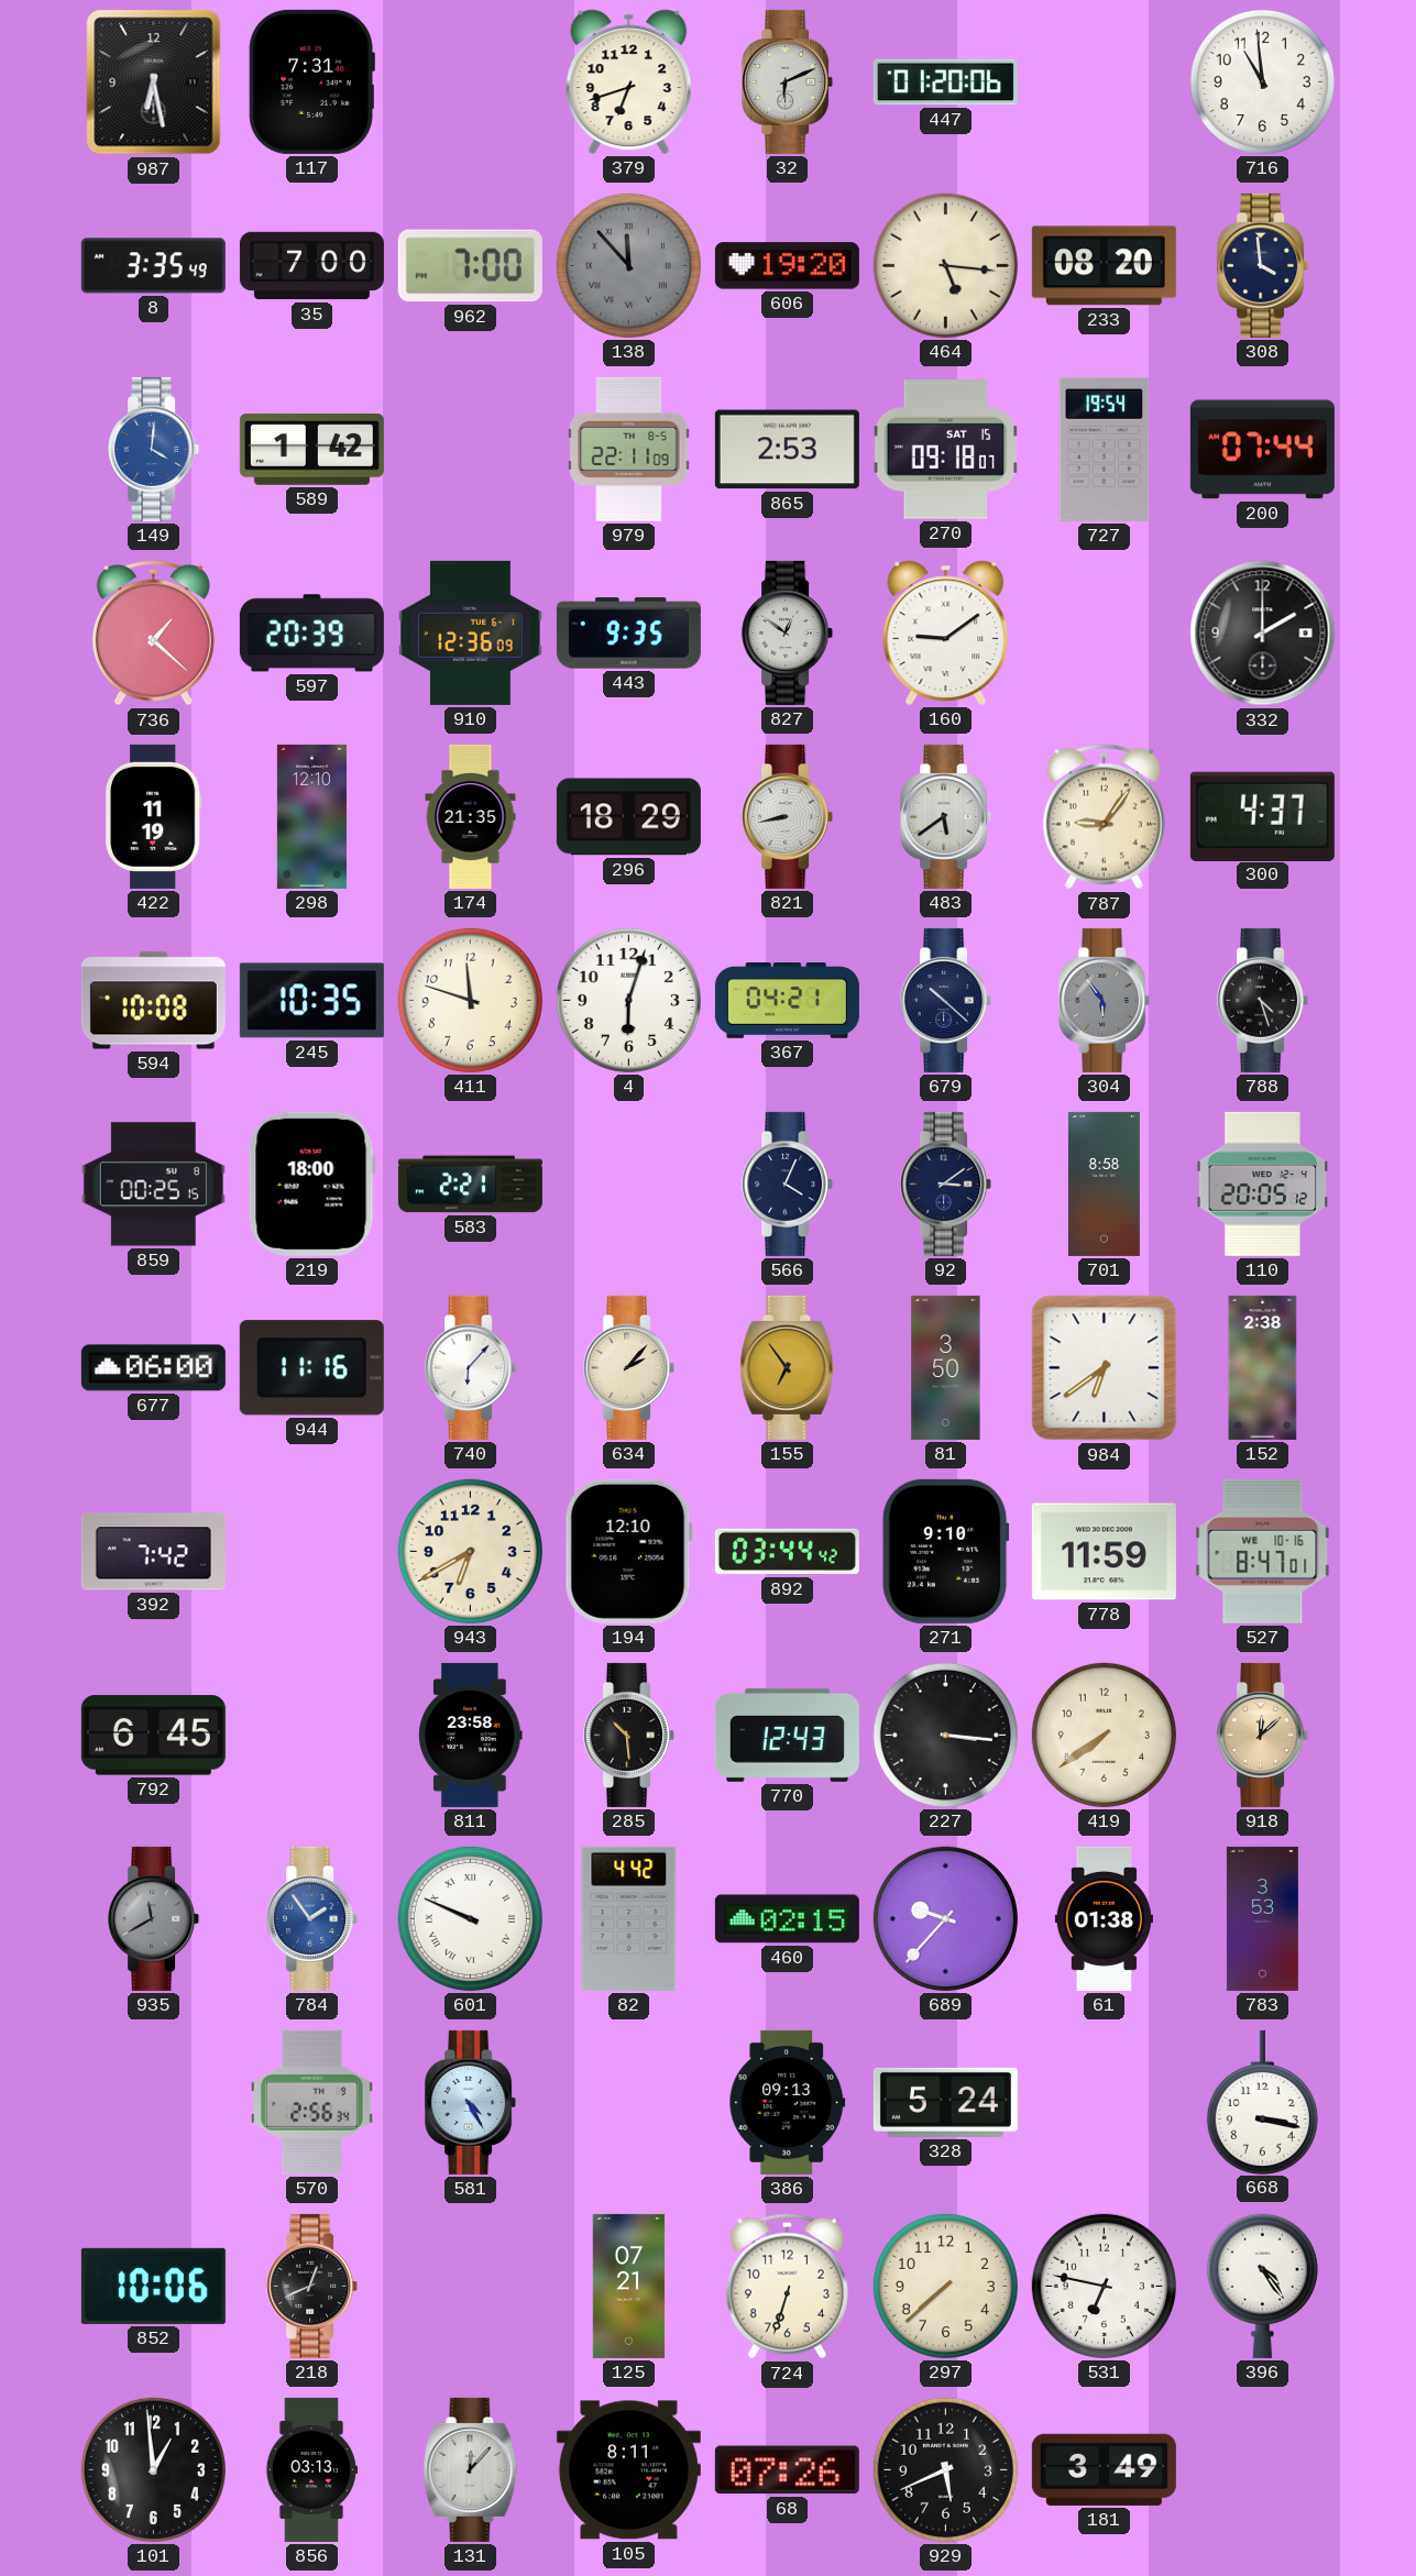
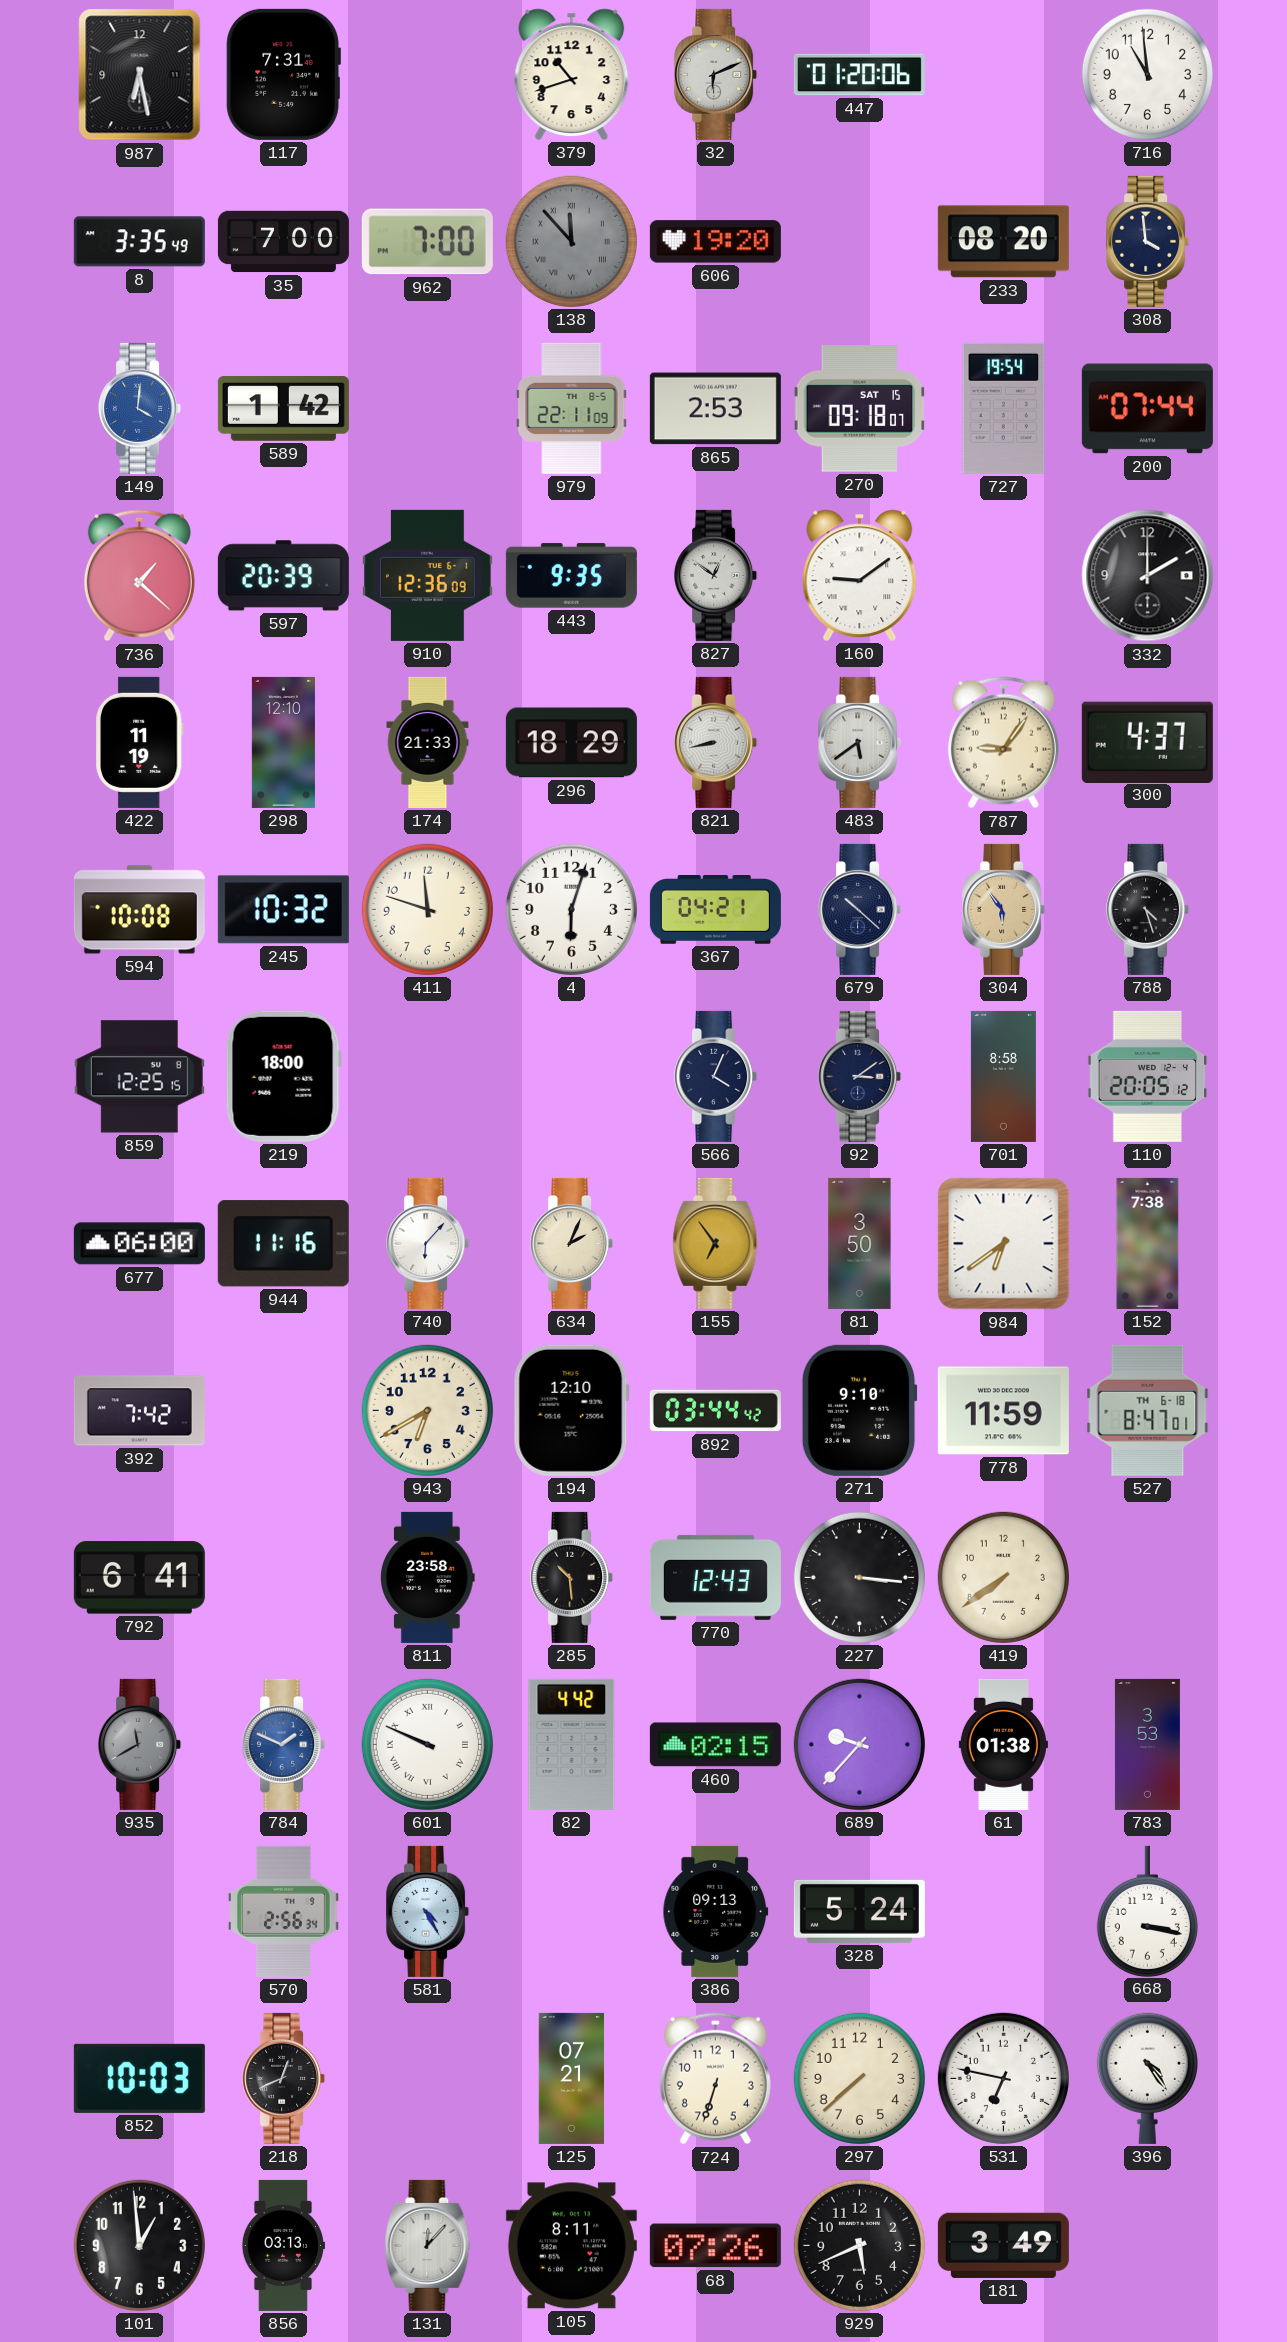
379: 6:42 -> 10:42 (572, 74)
464: 5:16 -> none (945, 265)
174: 21:35 -> 21:33 (428, 742)
245: 10:35 -> 10:32 (283, 910)
304 dial: grey -> champagne (1004, 909)
859: 00:25 -> 12:25 (139, 1077)
583: 2:21 -> none (470, 1185)
634: 2:07 -> 2:04 (572, 1243)
152: 2:38 -> 7:38 (1148, 1243)
527 date: WE 10-16 -> TH 6-18 (1148, 1410)
792: 6:45 -> 6:41 (139, 1578)
918: 12:08 -> none (1263, 1735)
784: 1:54 -> 1:49 (284, 1744)
852: 10:06 -> 10:03 (139, 2078)
